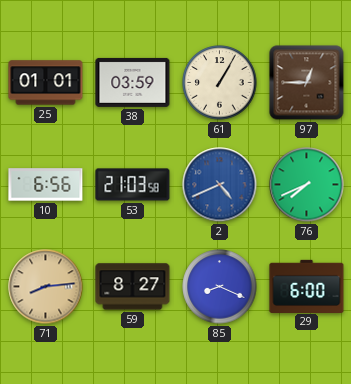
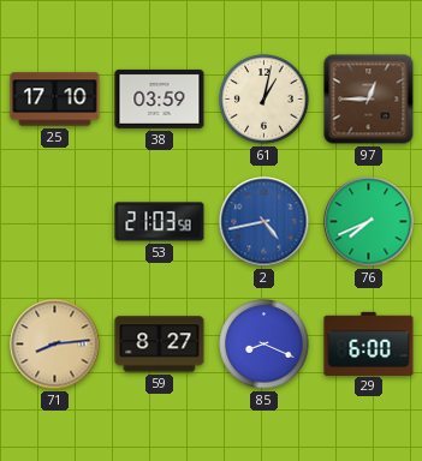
25: 01:01 -> 17:10 (55, 100)
61: 1:05 -> 1:02 (265, 100)
10: 6:56 -> none (46, 185)
2: 4:41 -> 4:43 (265, 222)
